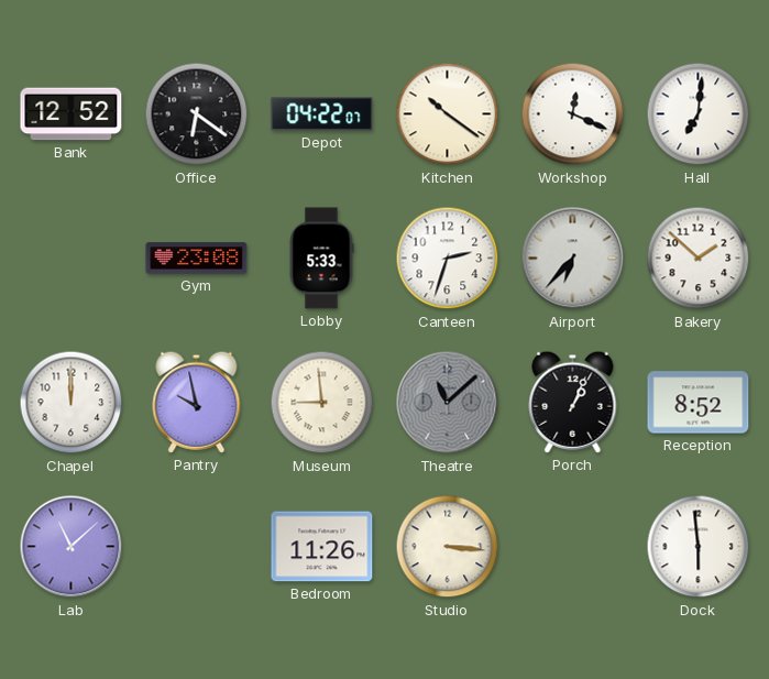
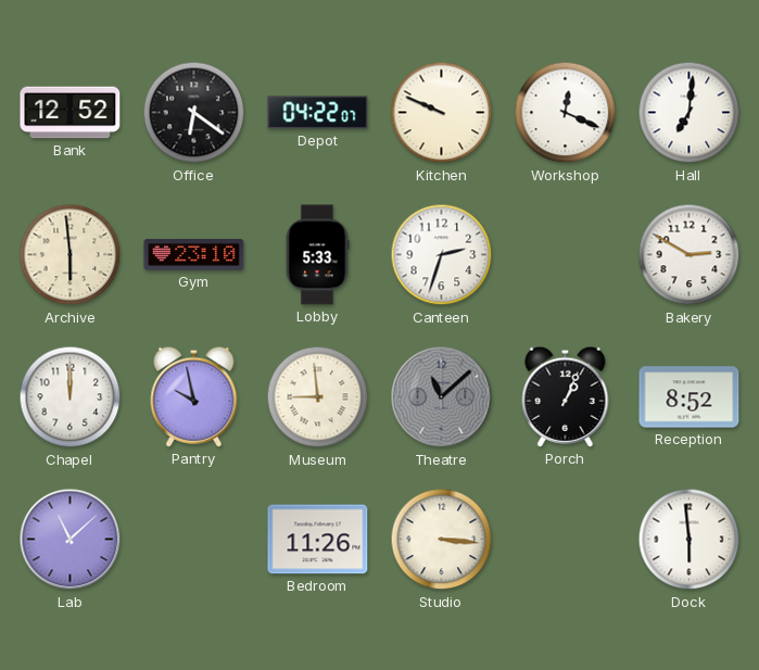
Kitchen: 10:21 -> 9:49 (442, 113)
Archive: none -> 5:59 (71, 255)
Gym: 23:08 -> 23:10 (194, 255)
Airport: 6:37 -> none (573, 259)
Bakery: 1:52 -> 2:50 (690, 255)
